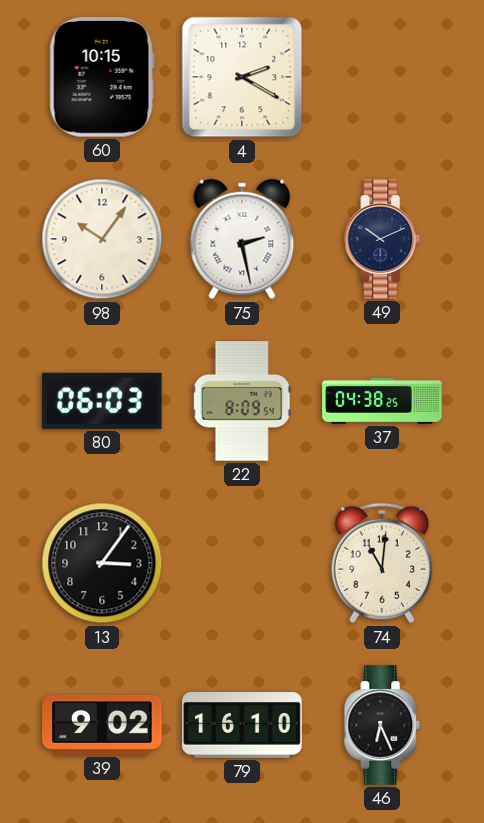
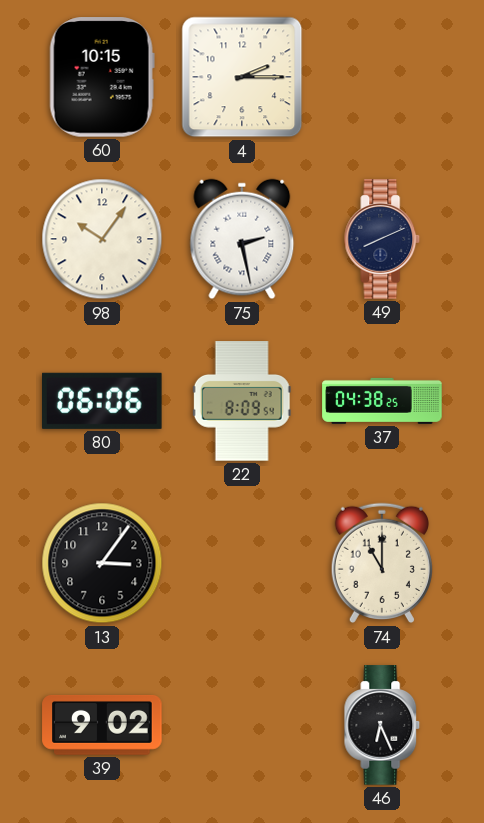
4: 2:20 -> 2:15 (242, 77)
49: 10:11 -> 8:11 (382, 239)
80: 06:03 -> 06:06 (103, 401)
74: 11:01 -> 11:00 (382, 563)
79: 16:10 -> none (242, 725)
